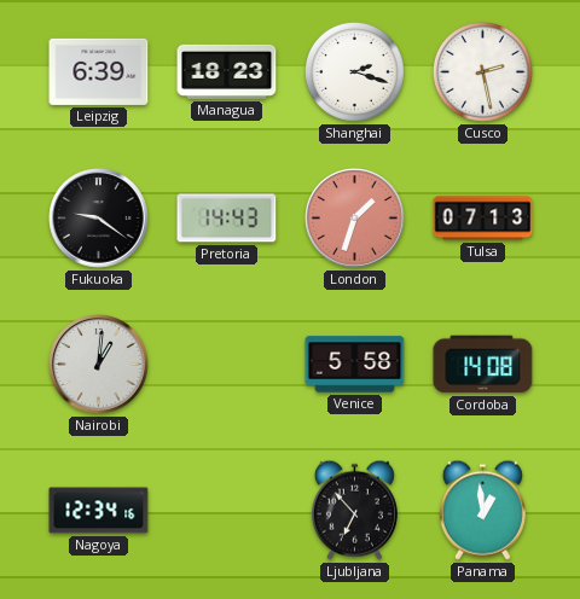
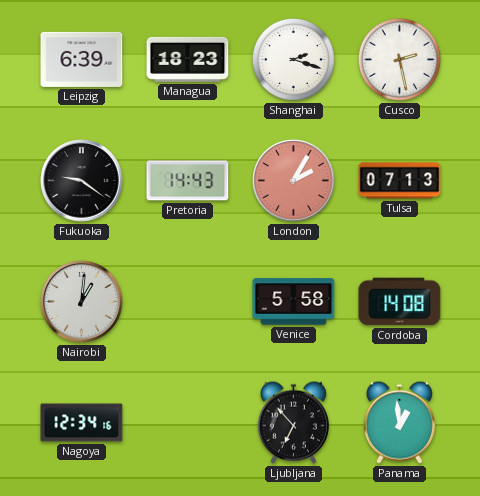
London: 1:33 -> 2:05 (294, 181)
